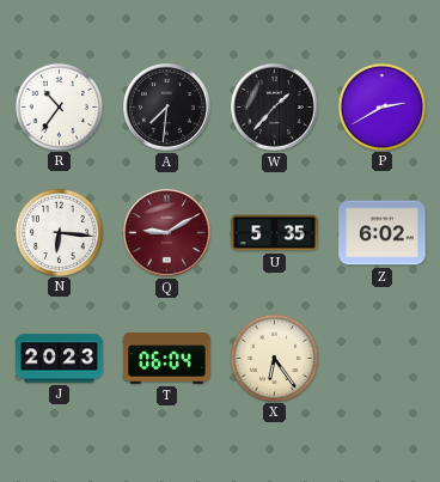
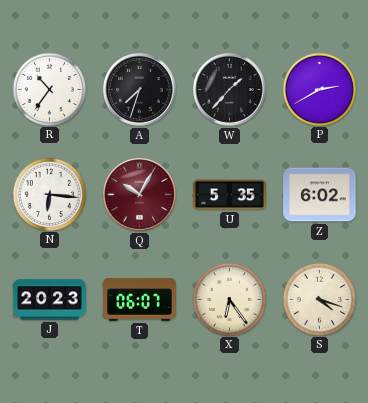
A: 7:31 -> 7:33 (140, 90)
Q: 9:10 -> 10:05 (140, 195)
T: 06:04 -> 06:07 (140, 300)
S: none -> 4:18 (319, 299)
